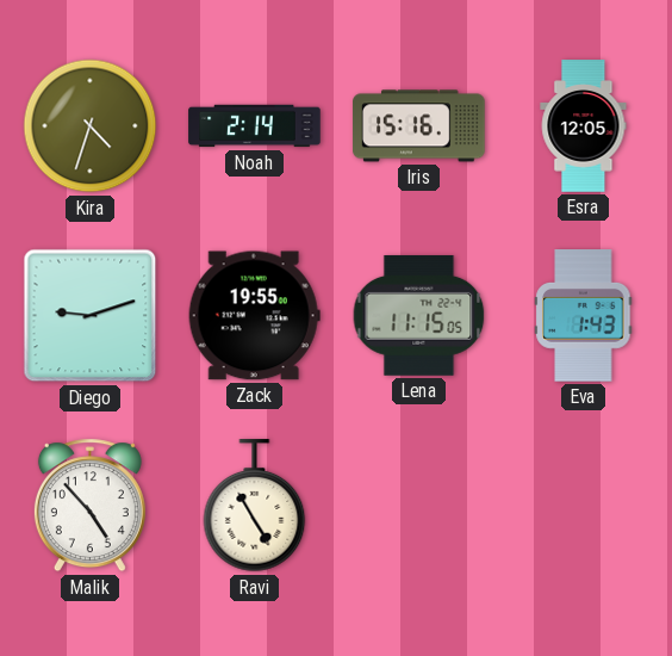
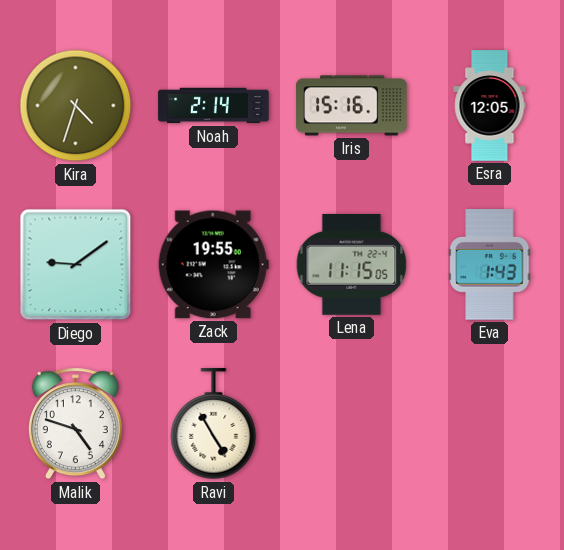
Diego: 9:12 -> 9:09 (76, 265)
Malik: 4:53 -> 4:48 (75, 424)
